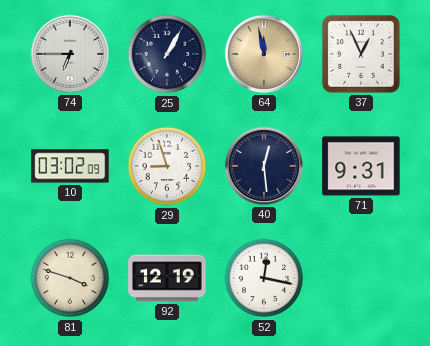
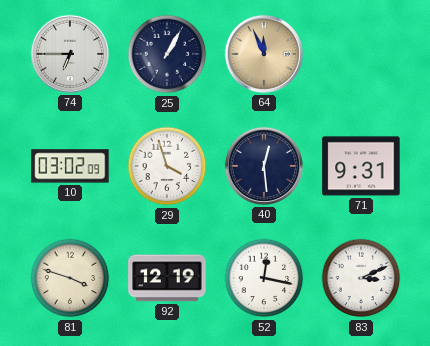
64: 11:58 -> 11:56 (264, 54)
37: 12:56 -> none (361, 54)
29: 8:57 -> 3:57 (167, 166)
83: none -> 3:11 (361, 278)
